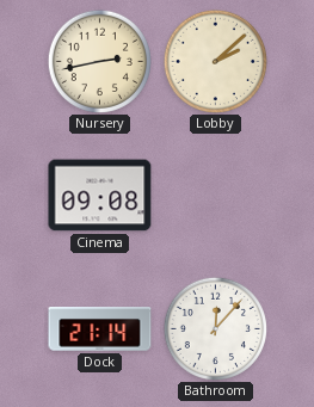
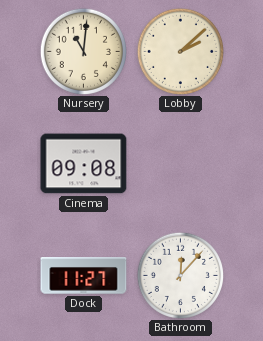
Nursery: 2:43 -> 11:01 (83, 51)
Dock: 21:14 -> 11:27 (84, 276)
